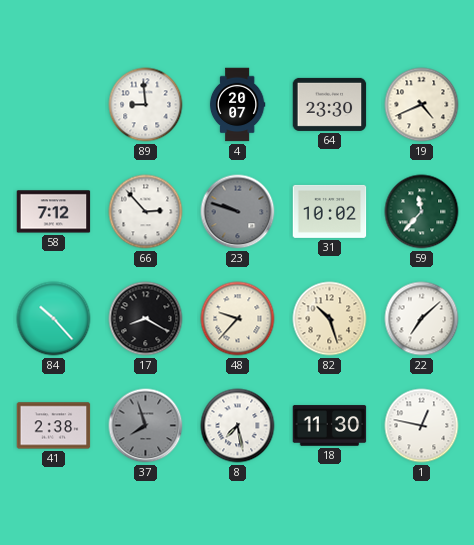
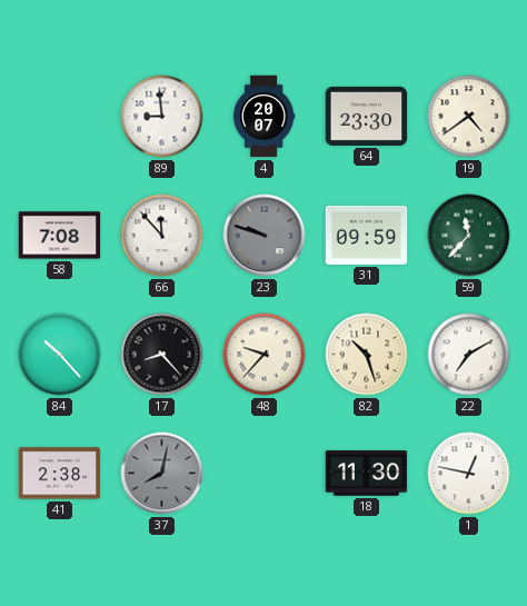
19: 4:41 -> 4:39 (469, 117)
58: 7:12 -> 7:08 (60, 236)
66: 2:53 -> 11:53 (162, 236)
31: 10:02 -> 09:59 (367, 235)
17: 8:20 -> 8:23 (162, 355)
22: 7:08 -> 7:10 (469, 355)
37: 7:57 -> 8:02 (162, 474)
8: 7:28 -> none (238, 426)
